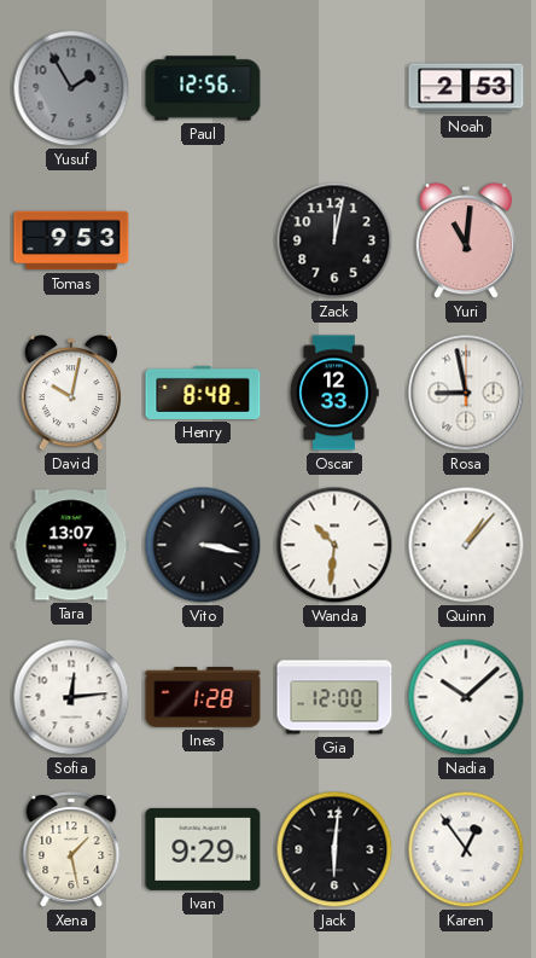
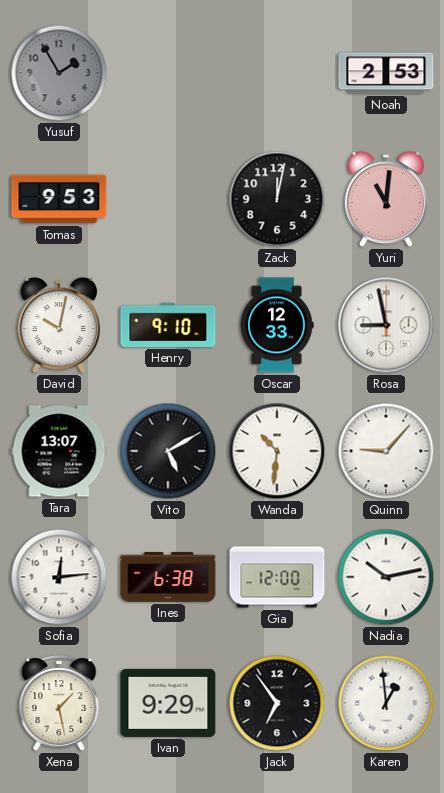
Paul: 12:56 -> none (203, 88)
Henry: 8:48 -> 9:10 (168, 325)
Vito: 3:17 -> 5:10 (168, 451)
Quinn: 1:07 -> 9:07 (386, 451)
Ines: 1:28 -> 6:38 (168, 577)
Nadia: 10:08 -> 10:13 (386, 577)
Jack: 6:01 -> 6:54 (277, 703)
Karen: 12:54 -> 12:59 (386, 703)
